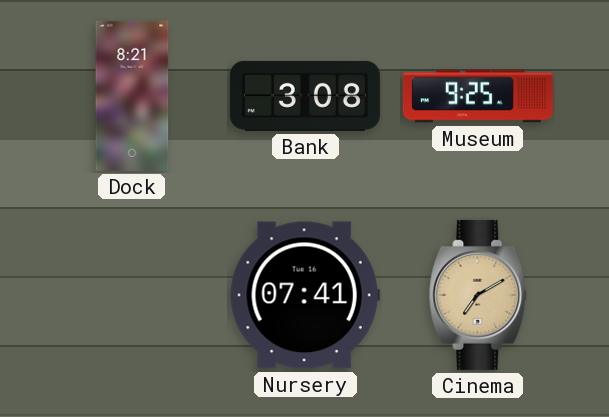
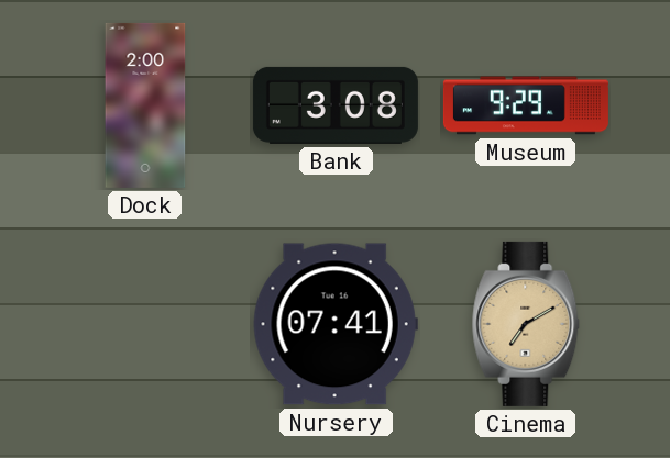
Dock: 8:21 -> 2:00 (145, 105)
Museum: 9:25 -> 9:29 (526, 105)
